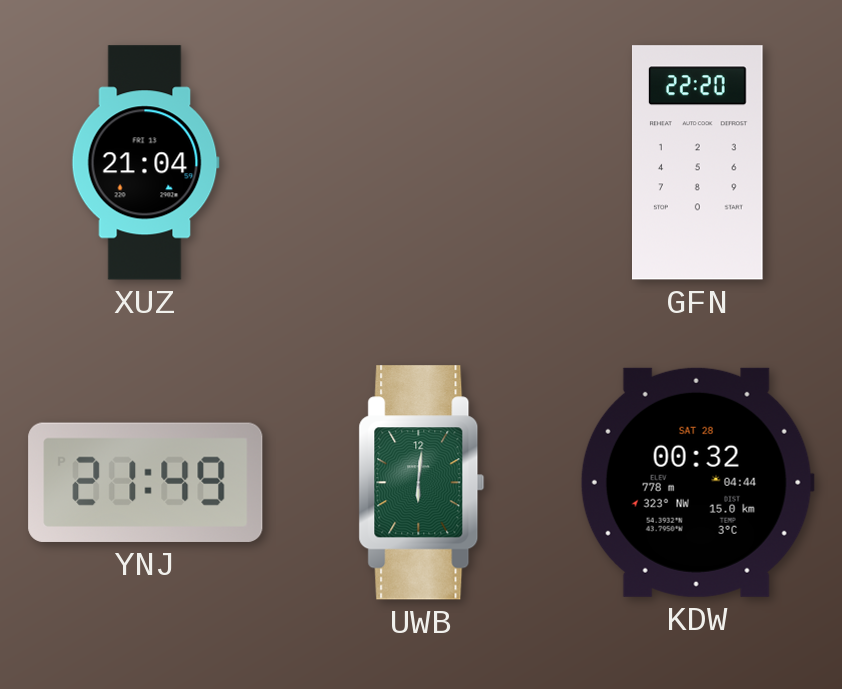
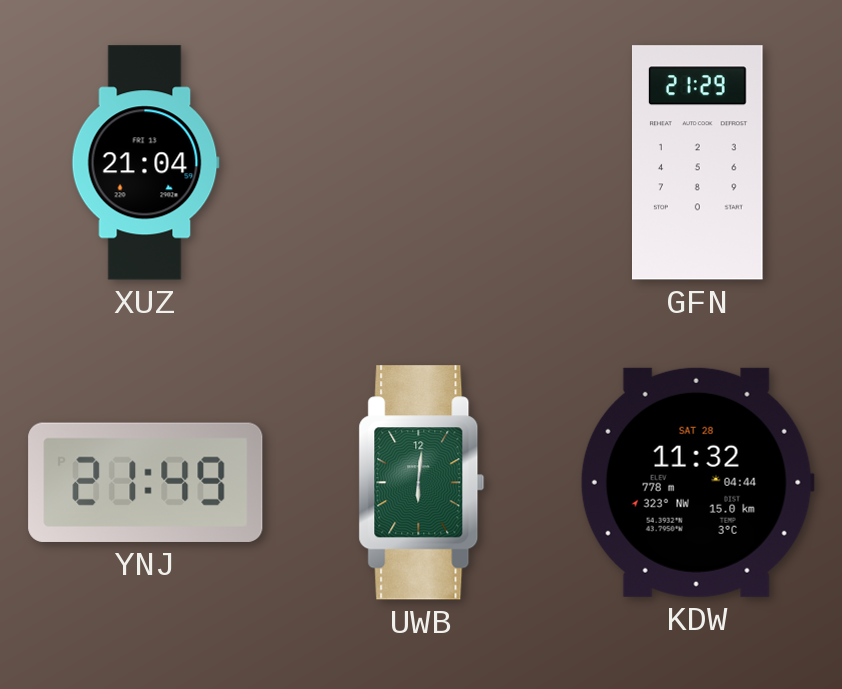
GFN: 22:20 -> 21:29 (698, 163)
KDW: 00:32 -> 11:32 (697, 482)
